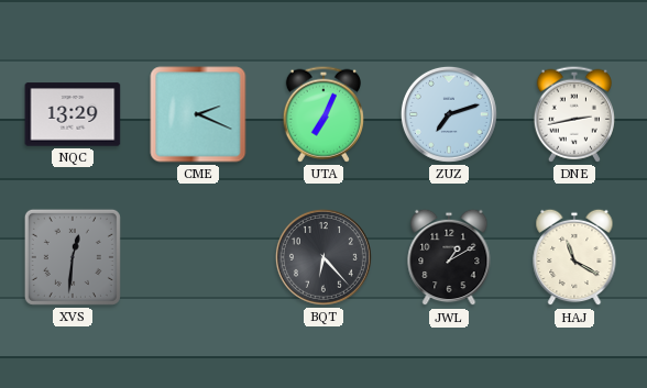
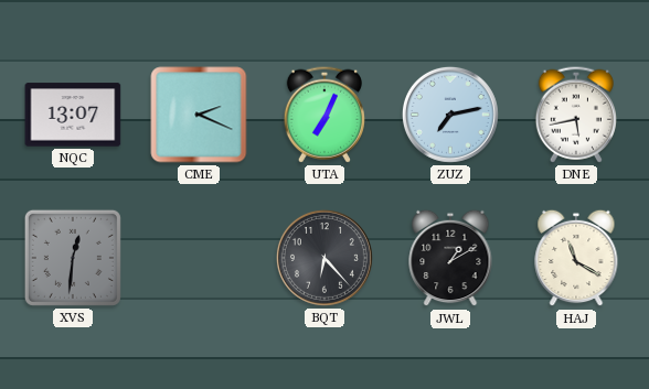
NQC: 13:29 -> 13:07 (73, 115)
ZUZ: 7:12 -> 7:13 (450, 115)
DNE: 2:43 -> 5:43 (576, 115)
